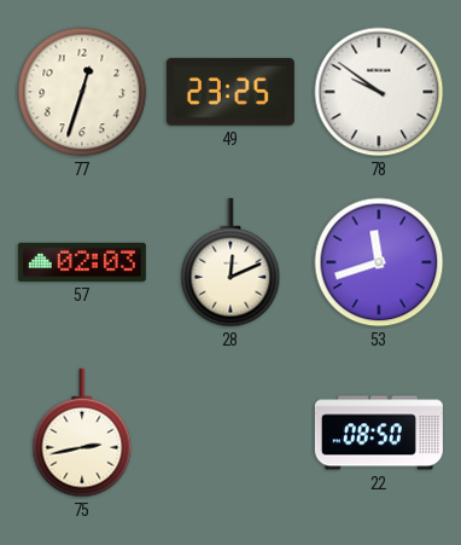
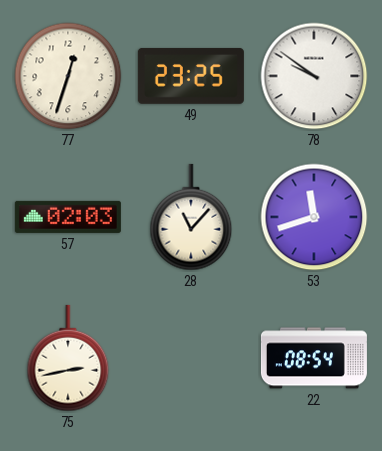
28: 12:11 -> 11:07 (191, 217)
22: 08:50 -> 08:54 (314, 358)
